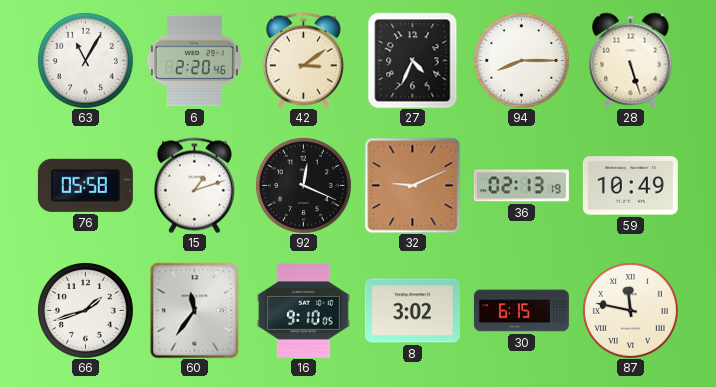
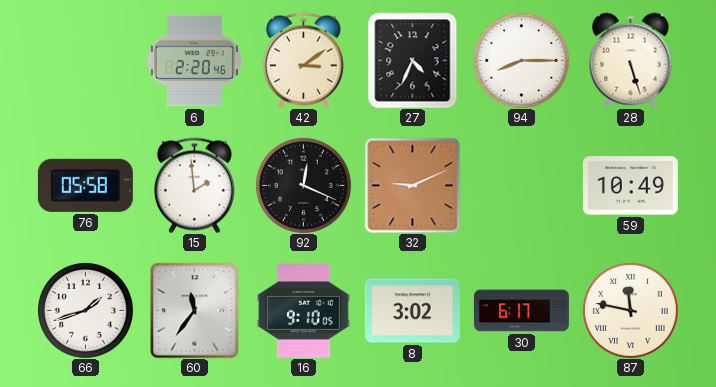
63: 11:05 -> none (85, 60)
15: 1:12 -> 1:59 (194, 185)
36: 02:13 -> none (521, 186)
30: 6:15 -> 6:17 (521, 311)
